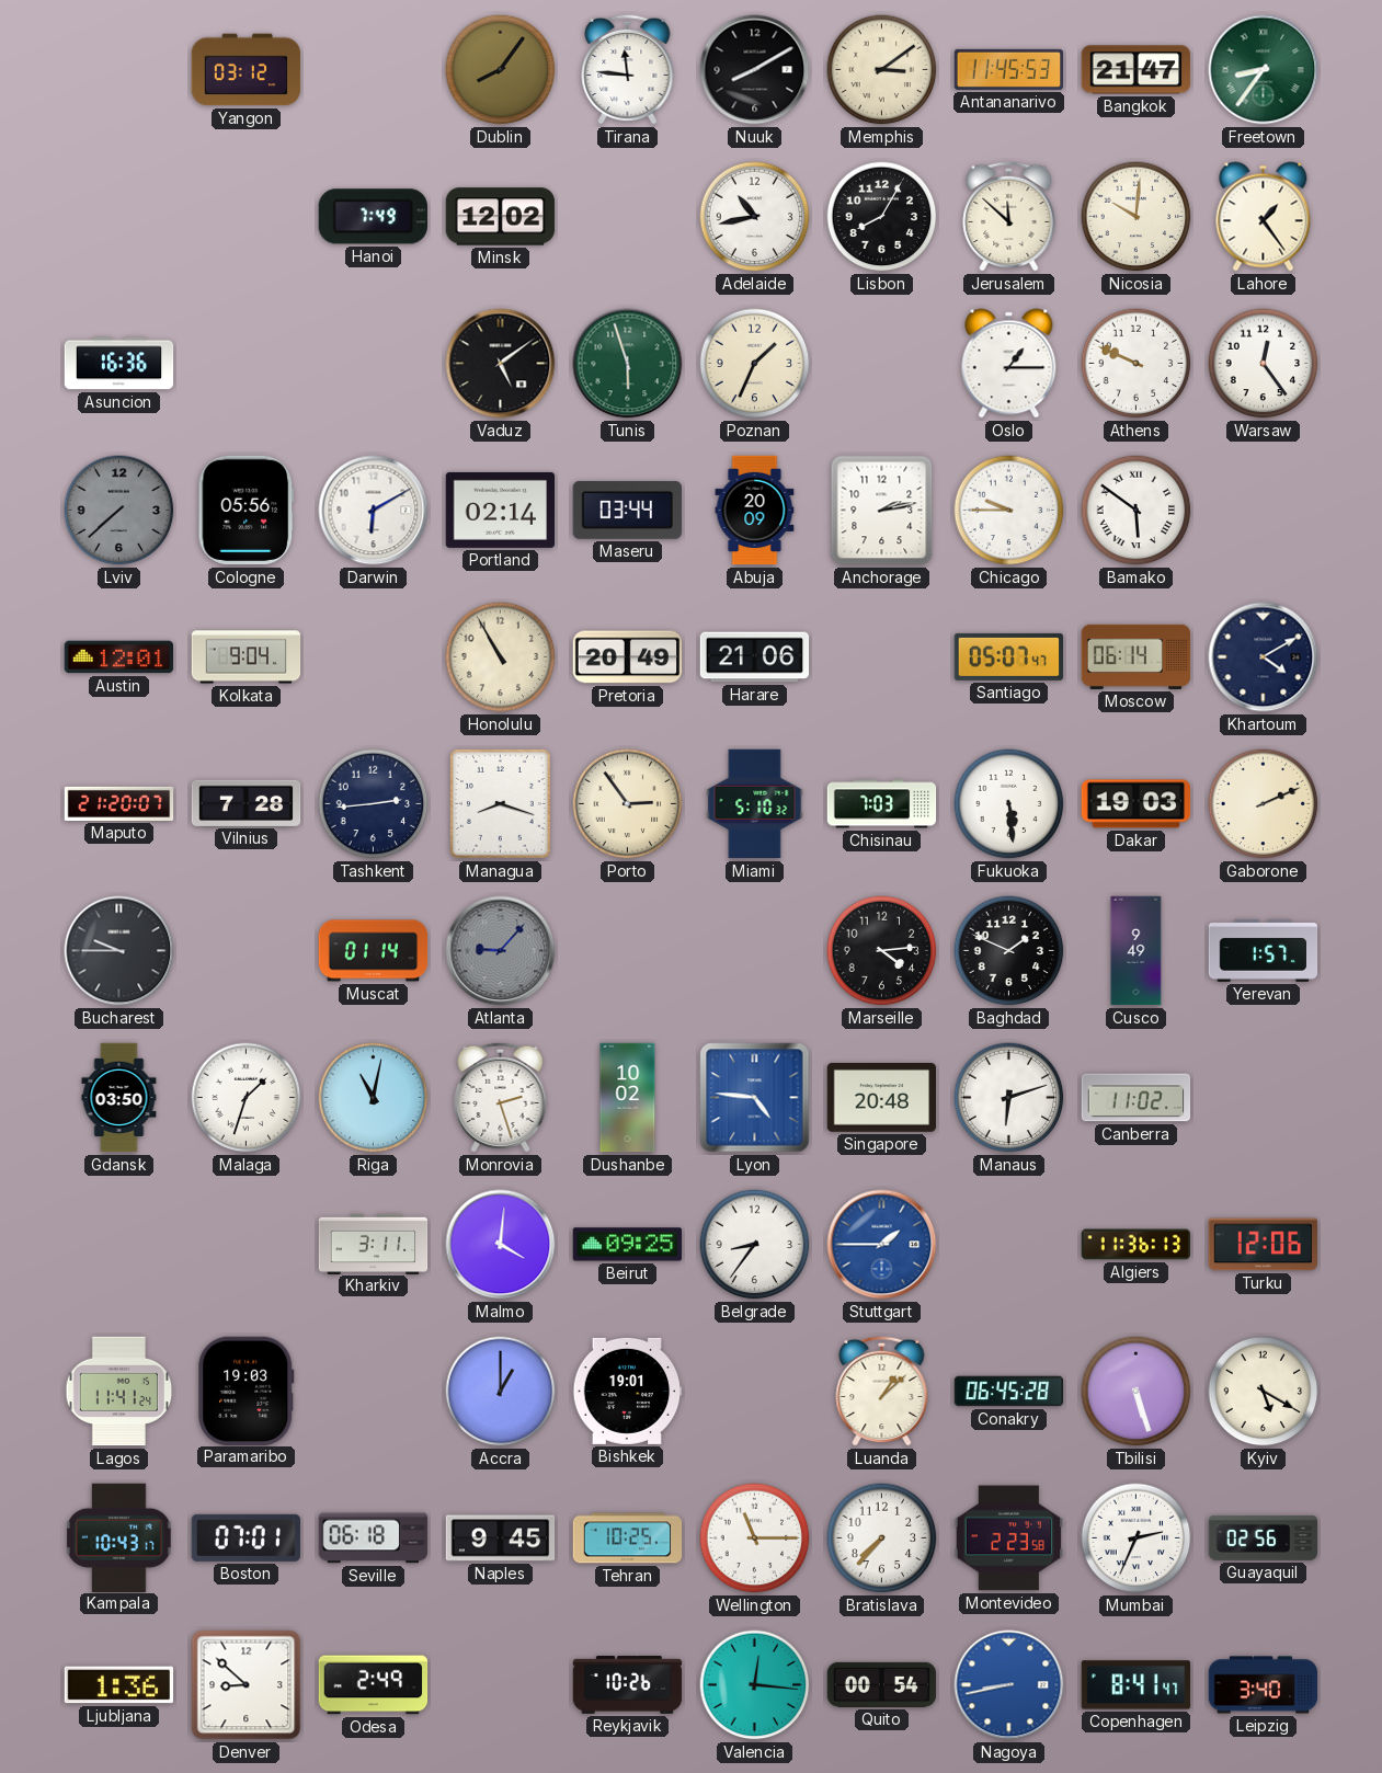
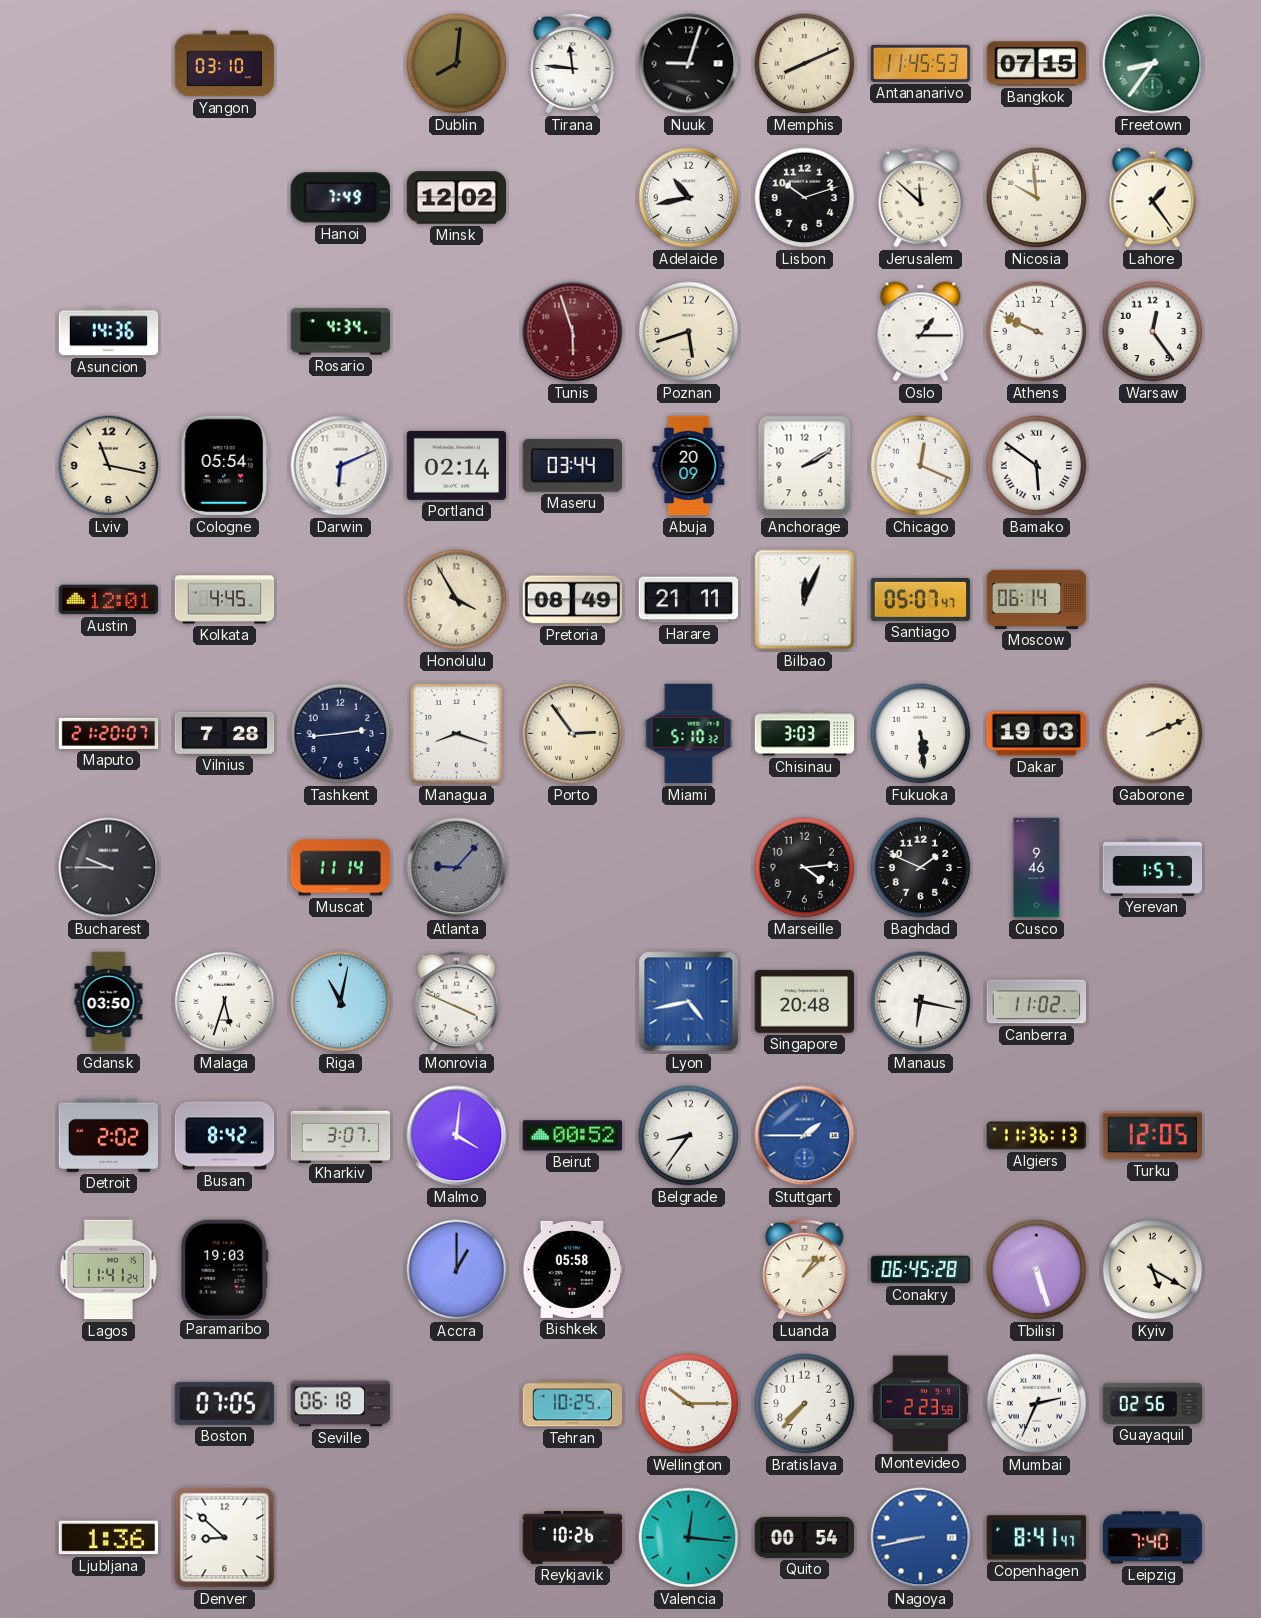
Yangon: 03:12 -> 03:10 (225, 64)
Dublin: 8:06 -> 8:01 (457, 64)
Nuuk: 8:10 -> 9:03 (689, 64)
Memphis: 3:09 -> 8:11 (805, 64)
Bangkok: 21:47 -> 07:15 (1037, 64)
Lisbon: 8:05 -> 10:12 (805, 198)
Nicosia: 10:01 -> 9:59 (1037, 198)
Asuncion: 16:36 -> 14:36 (109, 332)
Rosario: none -> 4:34 (341, 332)
Vaduz: 5:09 -> none (501, 364)
Tunis dial: green -> burgundy (573, 332)
Poznan: 1:34 -> 5:42 (689, 332)
Lviv: 7:38 -> 11:17 (109, 466)
Lviv dial: grey -> cream (109, 466)
Cologne: 05:56 -> 05:54 (225, 466)
Darwin: 6:10 -> 6:11 (341, 466)
Anchorage: 2:13 -> 2:10 (805, 466)
Chicago: 9:45 -> 12:19 (921, 466)
Kolkata: 9:04 -> 4:45 (225, 600)
Honolulu: 10:55 -> 3:55 (457, 600)
Pretoria: 20:49 -> 08:49 (573, 600)
Harare: 21:06 -> 21:11 (689, 600)
Bilbao: none -> 12:04 (805, 600)
Khartoum: 4:10 -> none (1264, 657)
Chisinau: 7:03 -> 3:03 (805, 734)
Muscat: 01:14 -> 11:14 (341, 868)
Cusco: 9:49 -> 9:46 (1037, 868)
Malaga: 1:33 -> 5:33 (225, 1002)
Monrovia: 2:27 -> 3:49 (457, 1001)
Dushanbe: 10:02 -> none (628, 1098)
Lyon: 4:46 -> 4:43 (689, 1002)
Manaus: 6:12 -> 6:17 (921, 1002)
Detroit: none -> 2:02 (109, 1135)
Busan: none -> 8:42 (225, 1136)
Kharkiv: 3:11 -> 3:07 (341, 1135)
Beirut: 09:25 -> 00:52 (573, 1136)
Turku: 12:06 -> 12:05 (1153, 1136)
Bishkek: 19:01 -> 05:58 (573, 1269)
Kampala: 10:43 -> none (119, 1537)
Boston: 07:01 -> 07:05 (224, 1403)
Naples: 9:45 -> none (501, 1538)
Wellington: 11:15 -> 10:15 (689, 1404)
Odesa: 2:49 -> none (374, 1685)
Leipzig: 3:40 -> 7:40 (1153, 1538)
